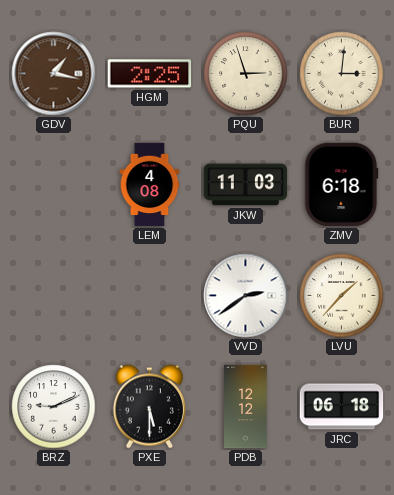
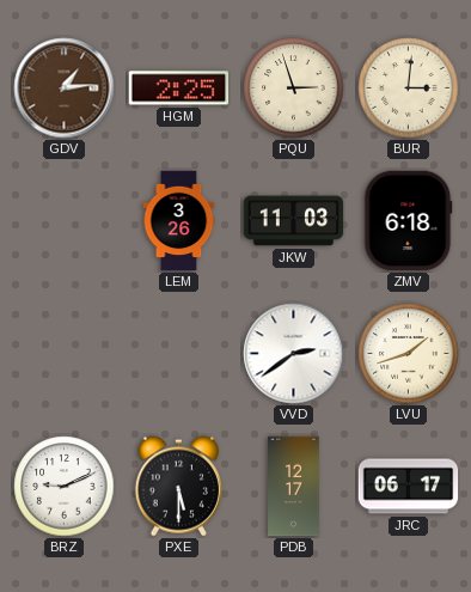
GDV: 1:17 -> 1:14 (65, 89)
LEM: 4:08 -> 3:26 (179, 221)
LVU: 1:37 -> 1:42 (409, 354)
PDB: 12:12 -> 12:17 (294, 487)
JRC: 06:18 -> 06:17 (409, 487)
